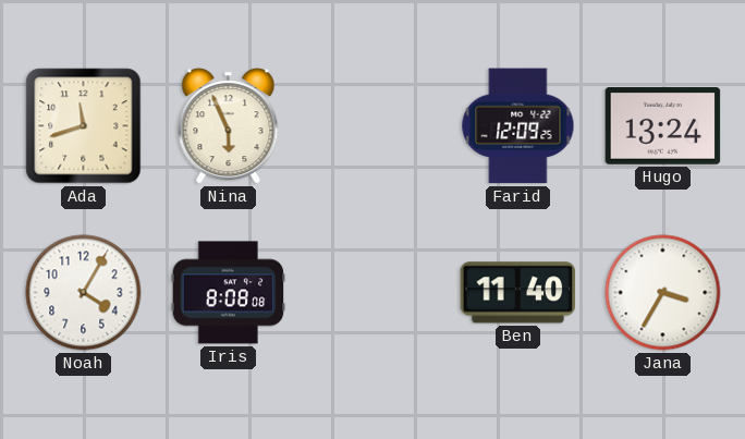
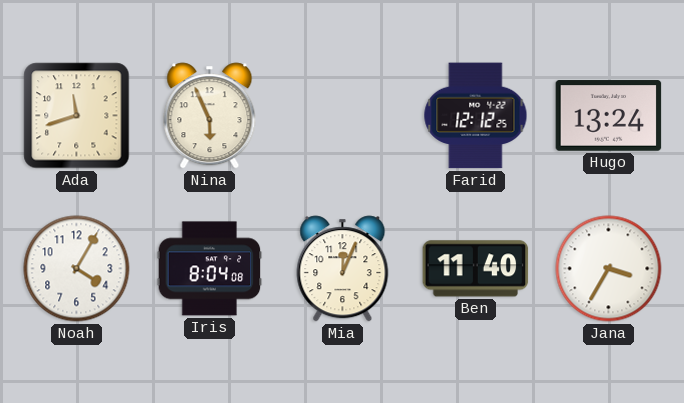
Farid: 12:09 -> 12:12 (476, 116)
Iris: 8:08 -> 8:04 (210, 269)
Mia: none -> 12:04 (343, 269)
